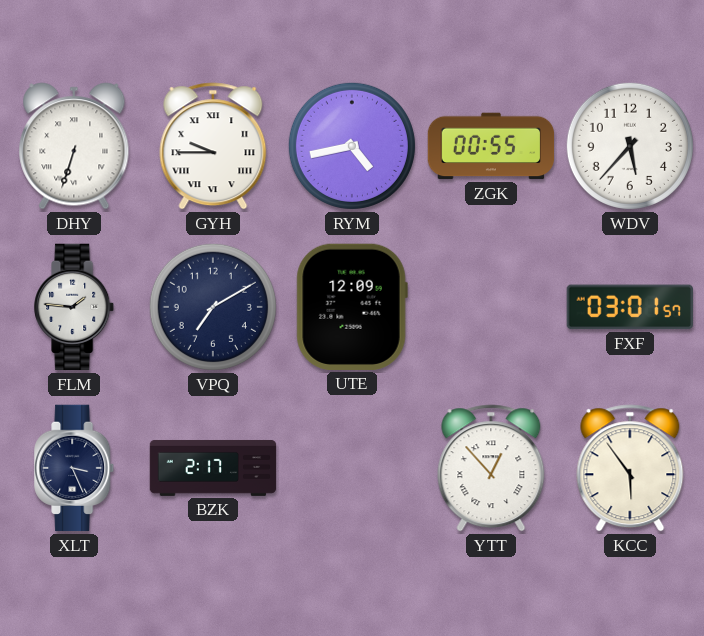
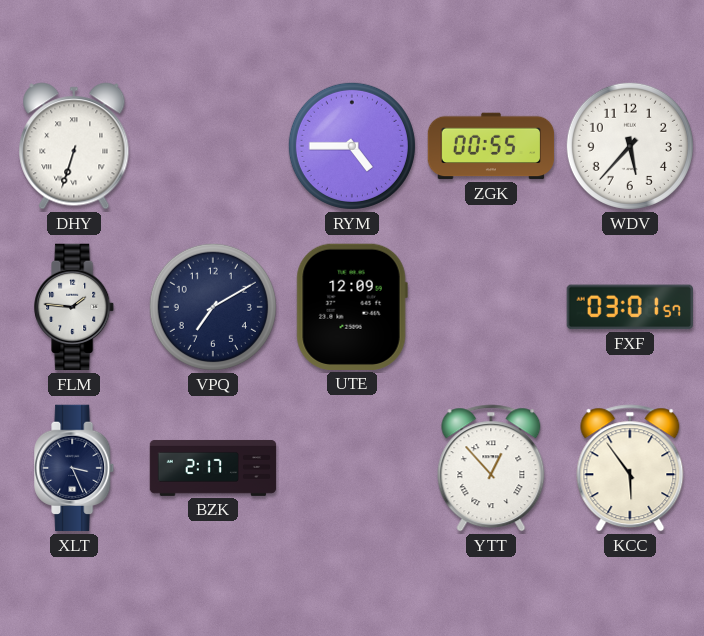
GYH: 9:45 -> none (213, 146)
RYM: 4:43 -> 4:45 (352, 146)
